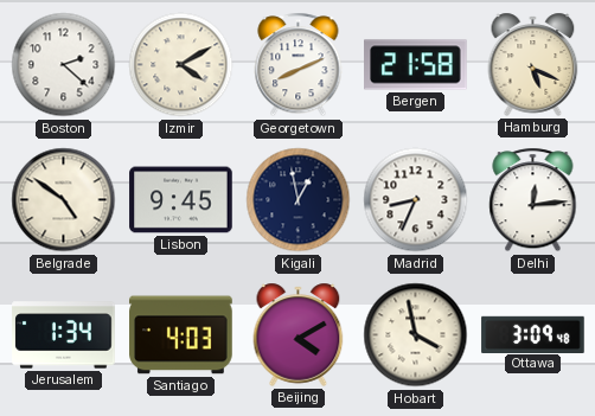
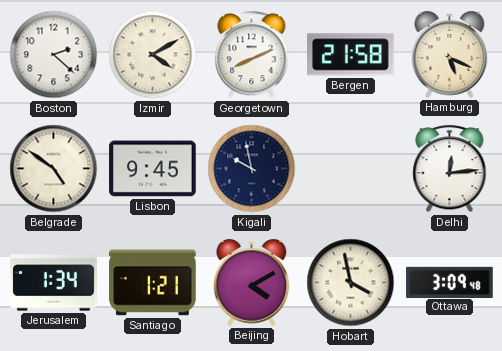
Kigali: 12:58 -> 9:58 (252, 169)
Madrid: 8:34 -> none (416, 200)
Santiago: 4:03 -> 1:21 (153, 283)
